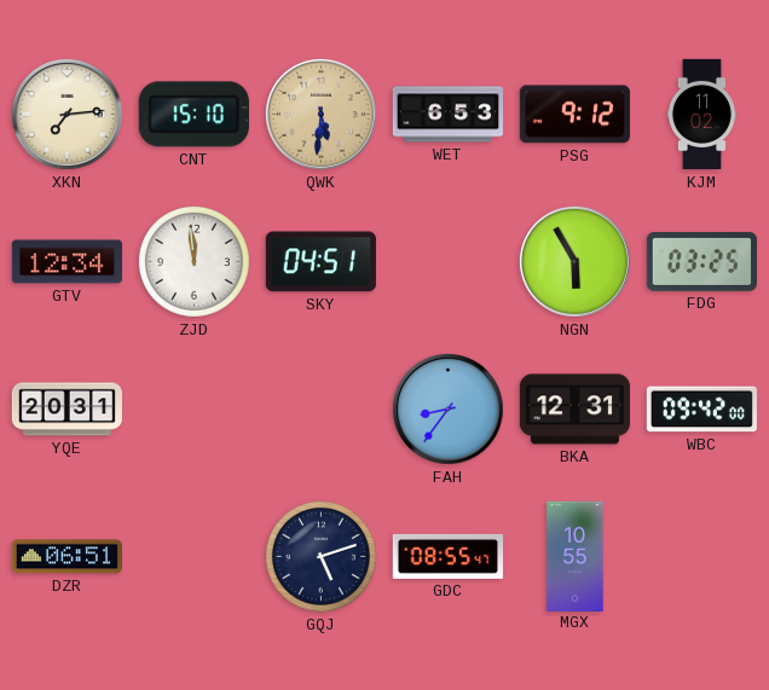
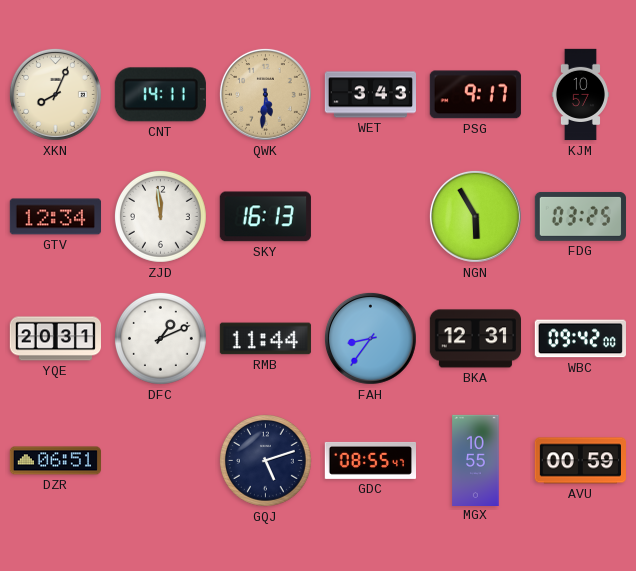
XKN: 7:14 -> 8:04 (55, 94)
CNT: 15:10 -> 14:11 (160, 95)
WET: 6:53 -> 3:43 (370, 95)
PSG: 9:12 -> 9:17 (475, 95)
KJM: 11:02 -> 10:57 (580, 95)
SKY: 04:51 -> 16:13 (265, 217)
DFC: none -> 1:11 (160, 338)
RMB: none -> 11:44 (265, 339)
AVU: none -> 00:59 (580, 461)
